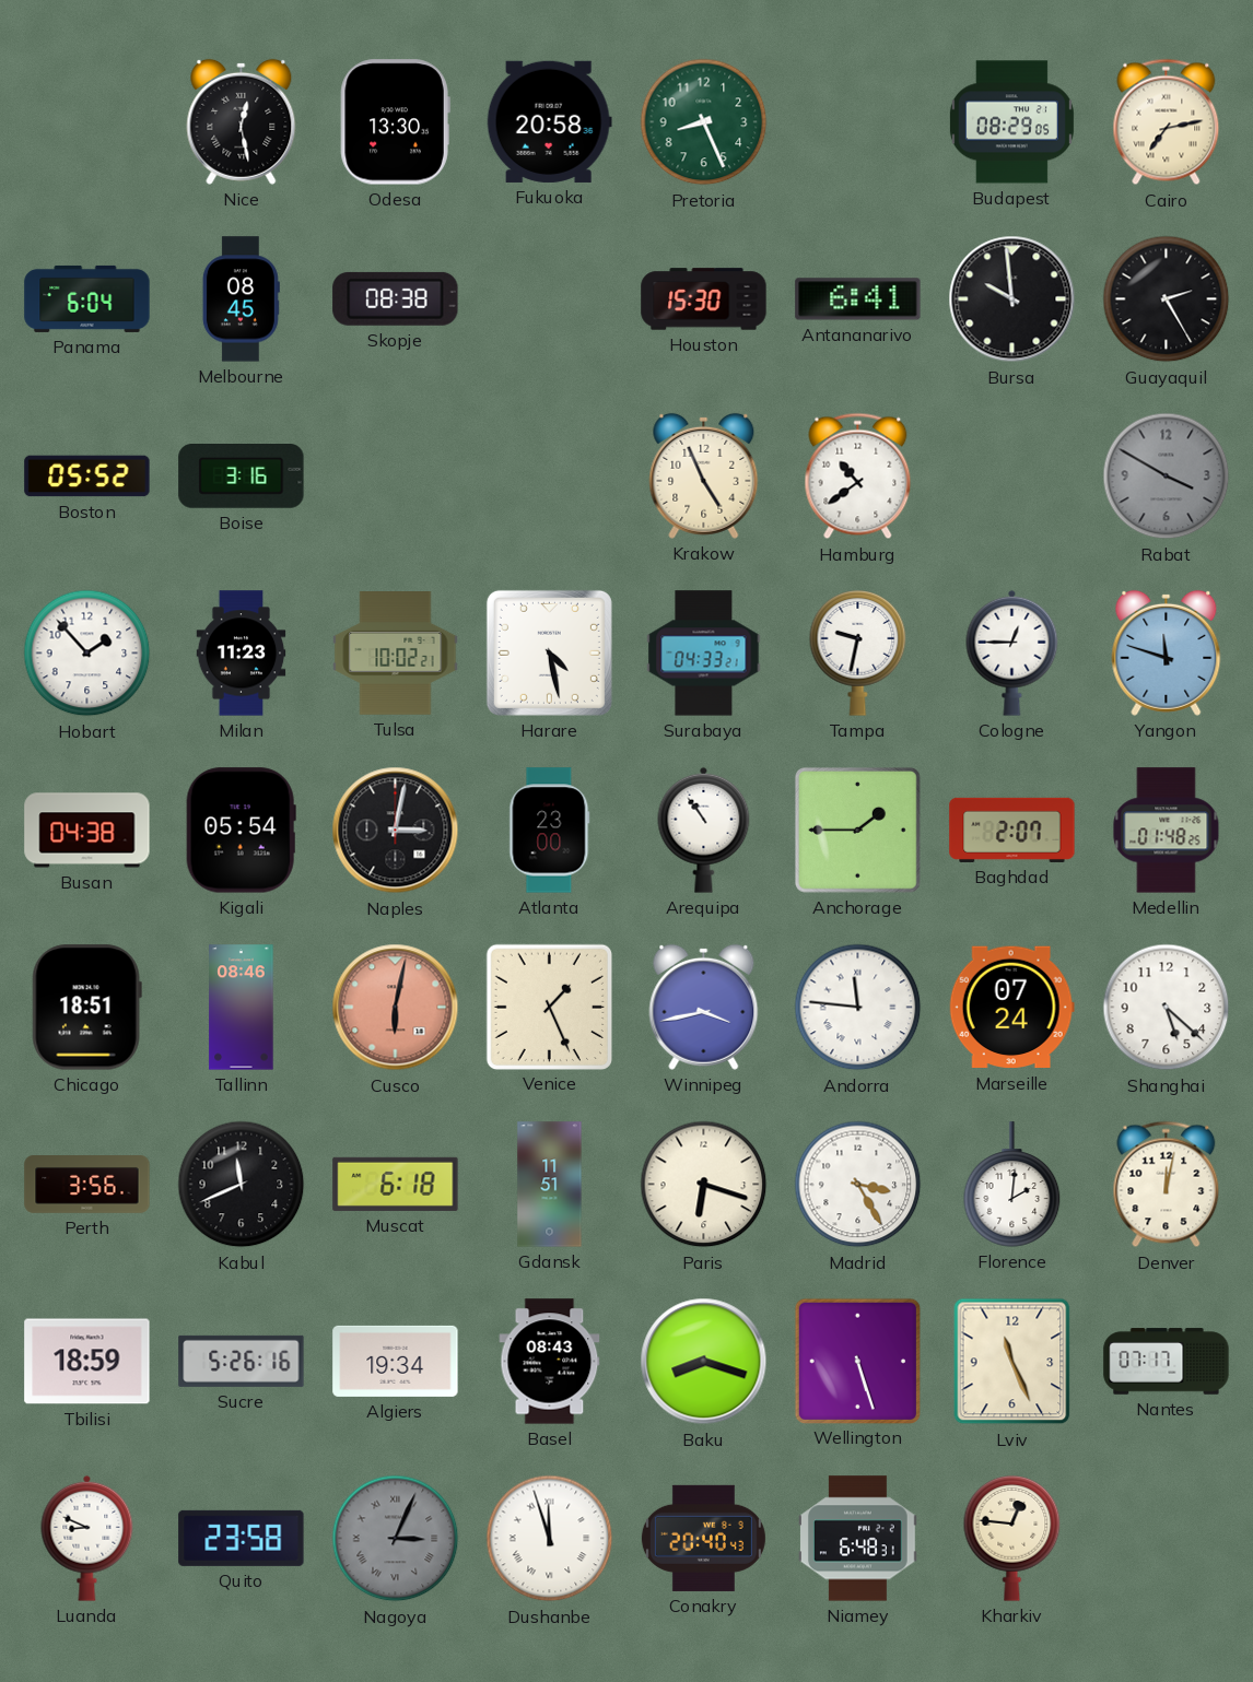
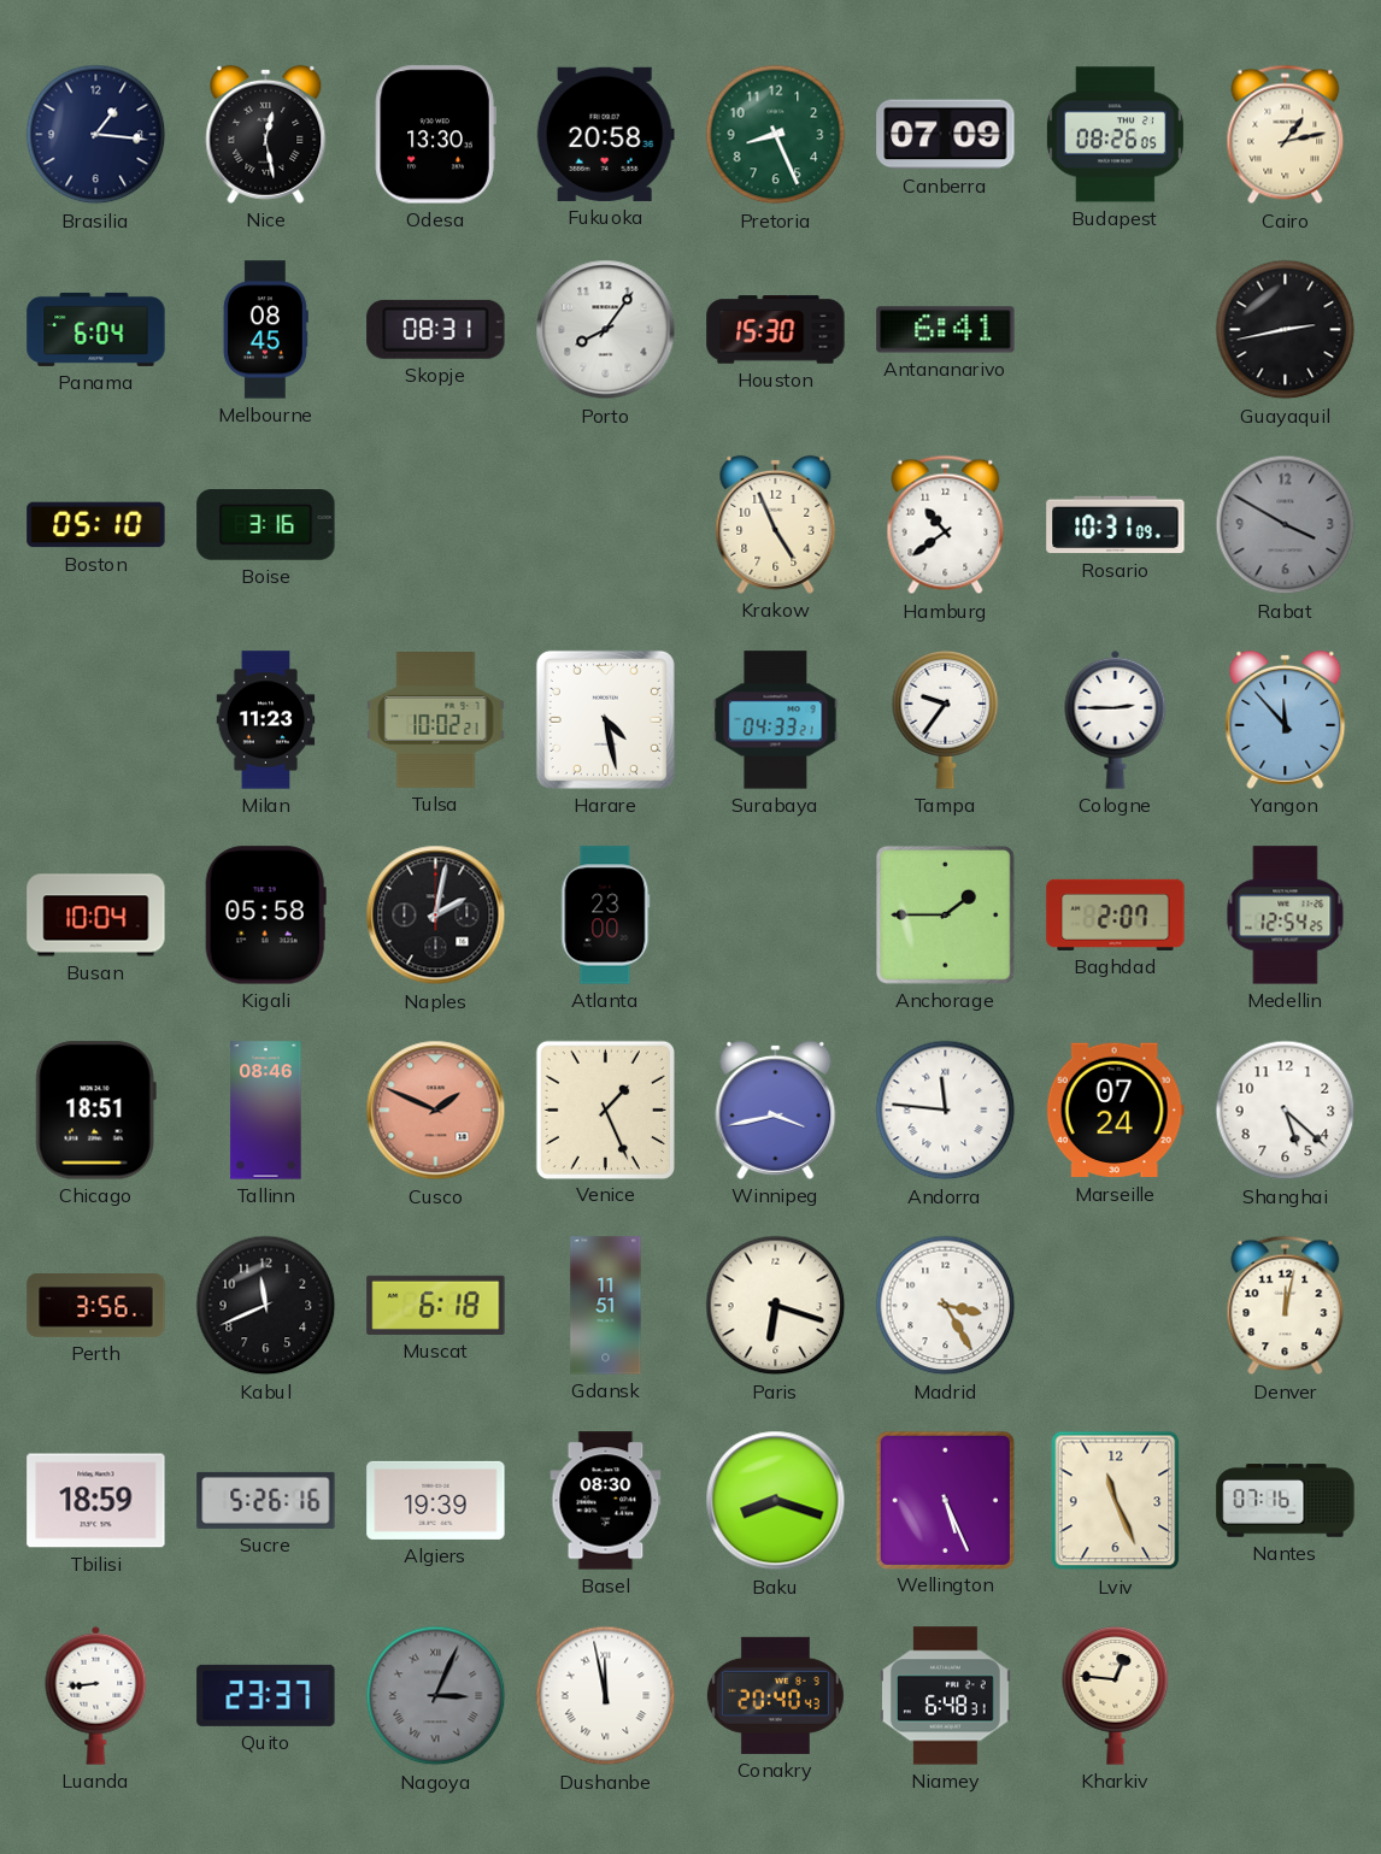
Brasilia: none -> 1:16 (96, 135)
Canberra: none -> 07:09 (946, 135)
Budapest: 08:29 -> 08:26 (1115, 135)
Cairo: 7:13 -> 1:13 (1286, 135)
Skopje: 08:38 -> 08:31 (436, 329)
Porto: none -> 8:06 (606, 330)
Bursa: 9:59 -> none (1012, 299)
Guayaquil: 2:25 -> 2:43 (1286, 330)
Boston: 05:52 -> 05:10 (96, 525)
Rosario: none -> 10:31 (1116, 525)
Hobart: 1:53 -> none (87, 654)
Tampa: 9:32 -> 9:36 (946, 720)
Cologne: 12:45 -> 2:45 (1116, 719)
Yangon: 11:48 -> 11:53 (1286, 719)
Busan: 04:38 -> 10:04 (96, 916)
Kigali: 05:54 -> 05:58 (265, 916)
Naples: 3:02 -> 2:02 (436, 916)
Arequipa: 10:54 -> none (704, 830)
Medellin: 01:48 -> 12:54 (1286, 916)
Cusco: 6:02 -> 1:49 (436, 1111)
Florence: 2:01 -> none (1012, 1185)
Algiers: 19:34 -> 19:39 (436, 1500)
Basel: 08:43 -> 08:30 (606, 1501)
Wellington: 5:27 -> 5:26 (945, 1500)
Nantes: 07:17 -> 07:16 (1286, 1501)
Luanda: 8:49 -> 8:44 (96, 1695)
Quito: 23:58 -> 23:37 (266, 1695)
Dushanbe: 11:57 -> 11:58 (606, 1696)
